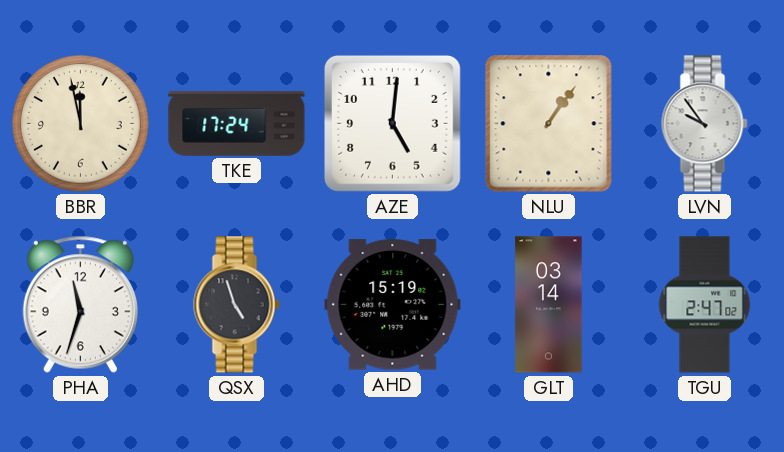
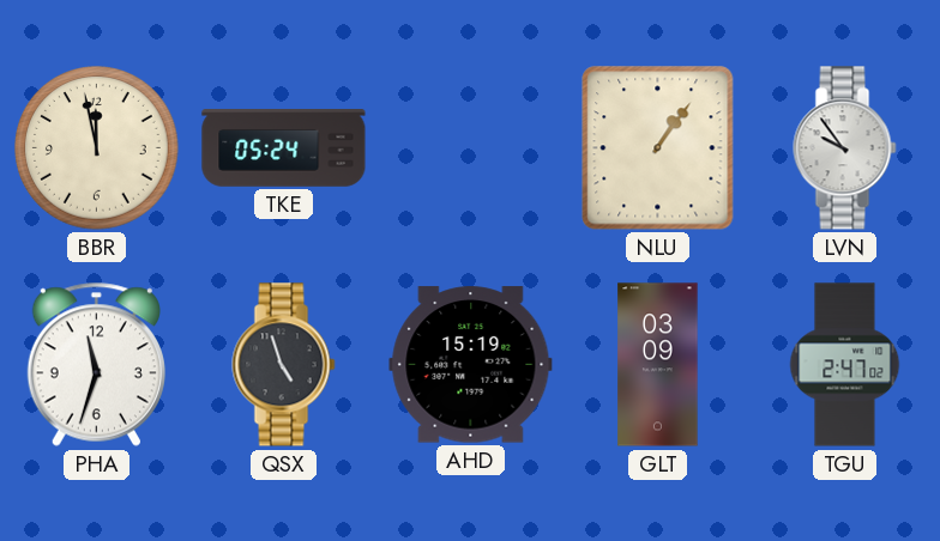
TKE: 17:24 -> 05:24 (284, 148)
AZE: 5:01 -> none (392, 123)
GLT: 03:14 -> 03:09 (658, 365)
